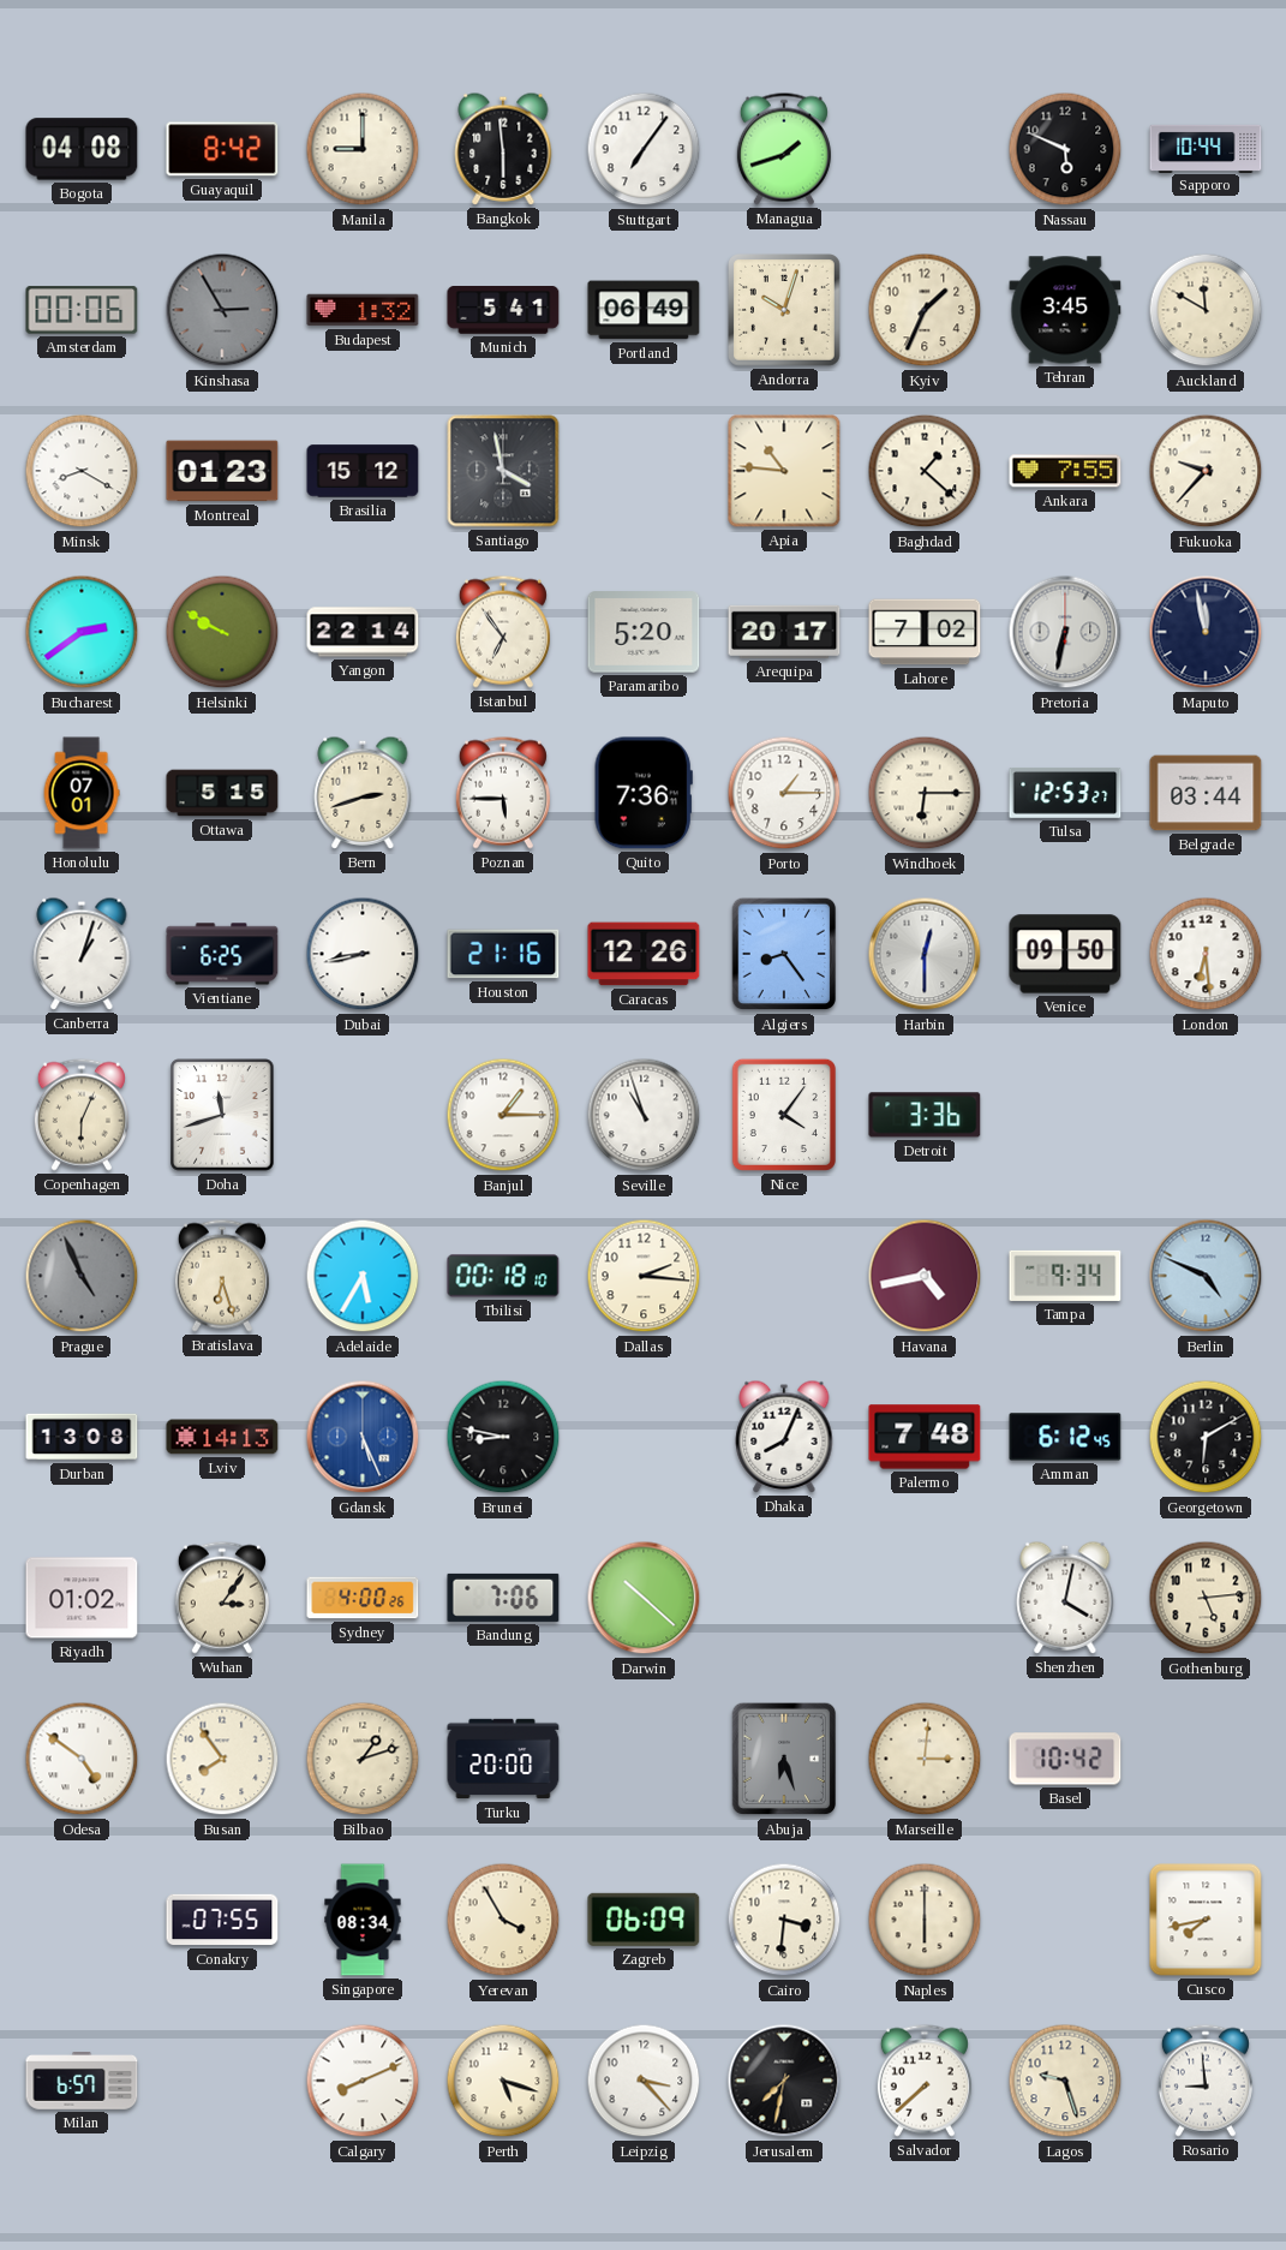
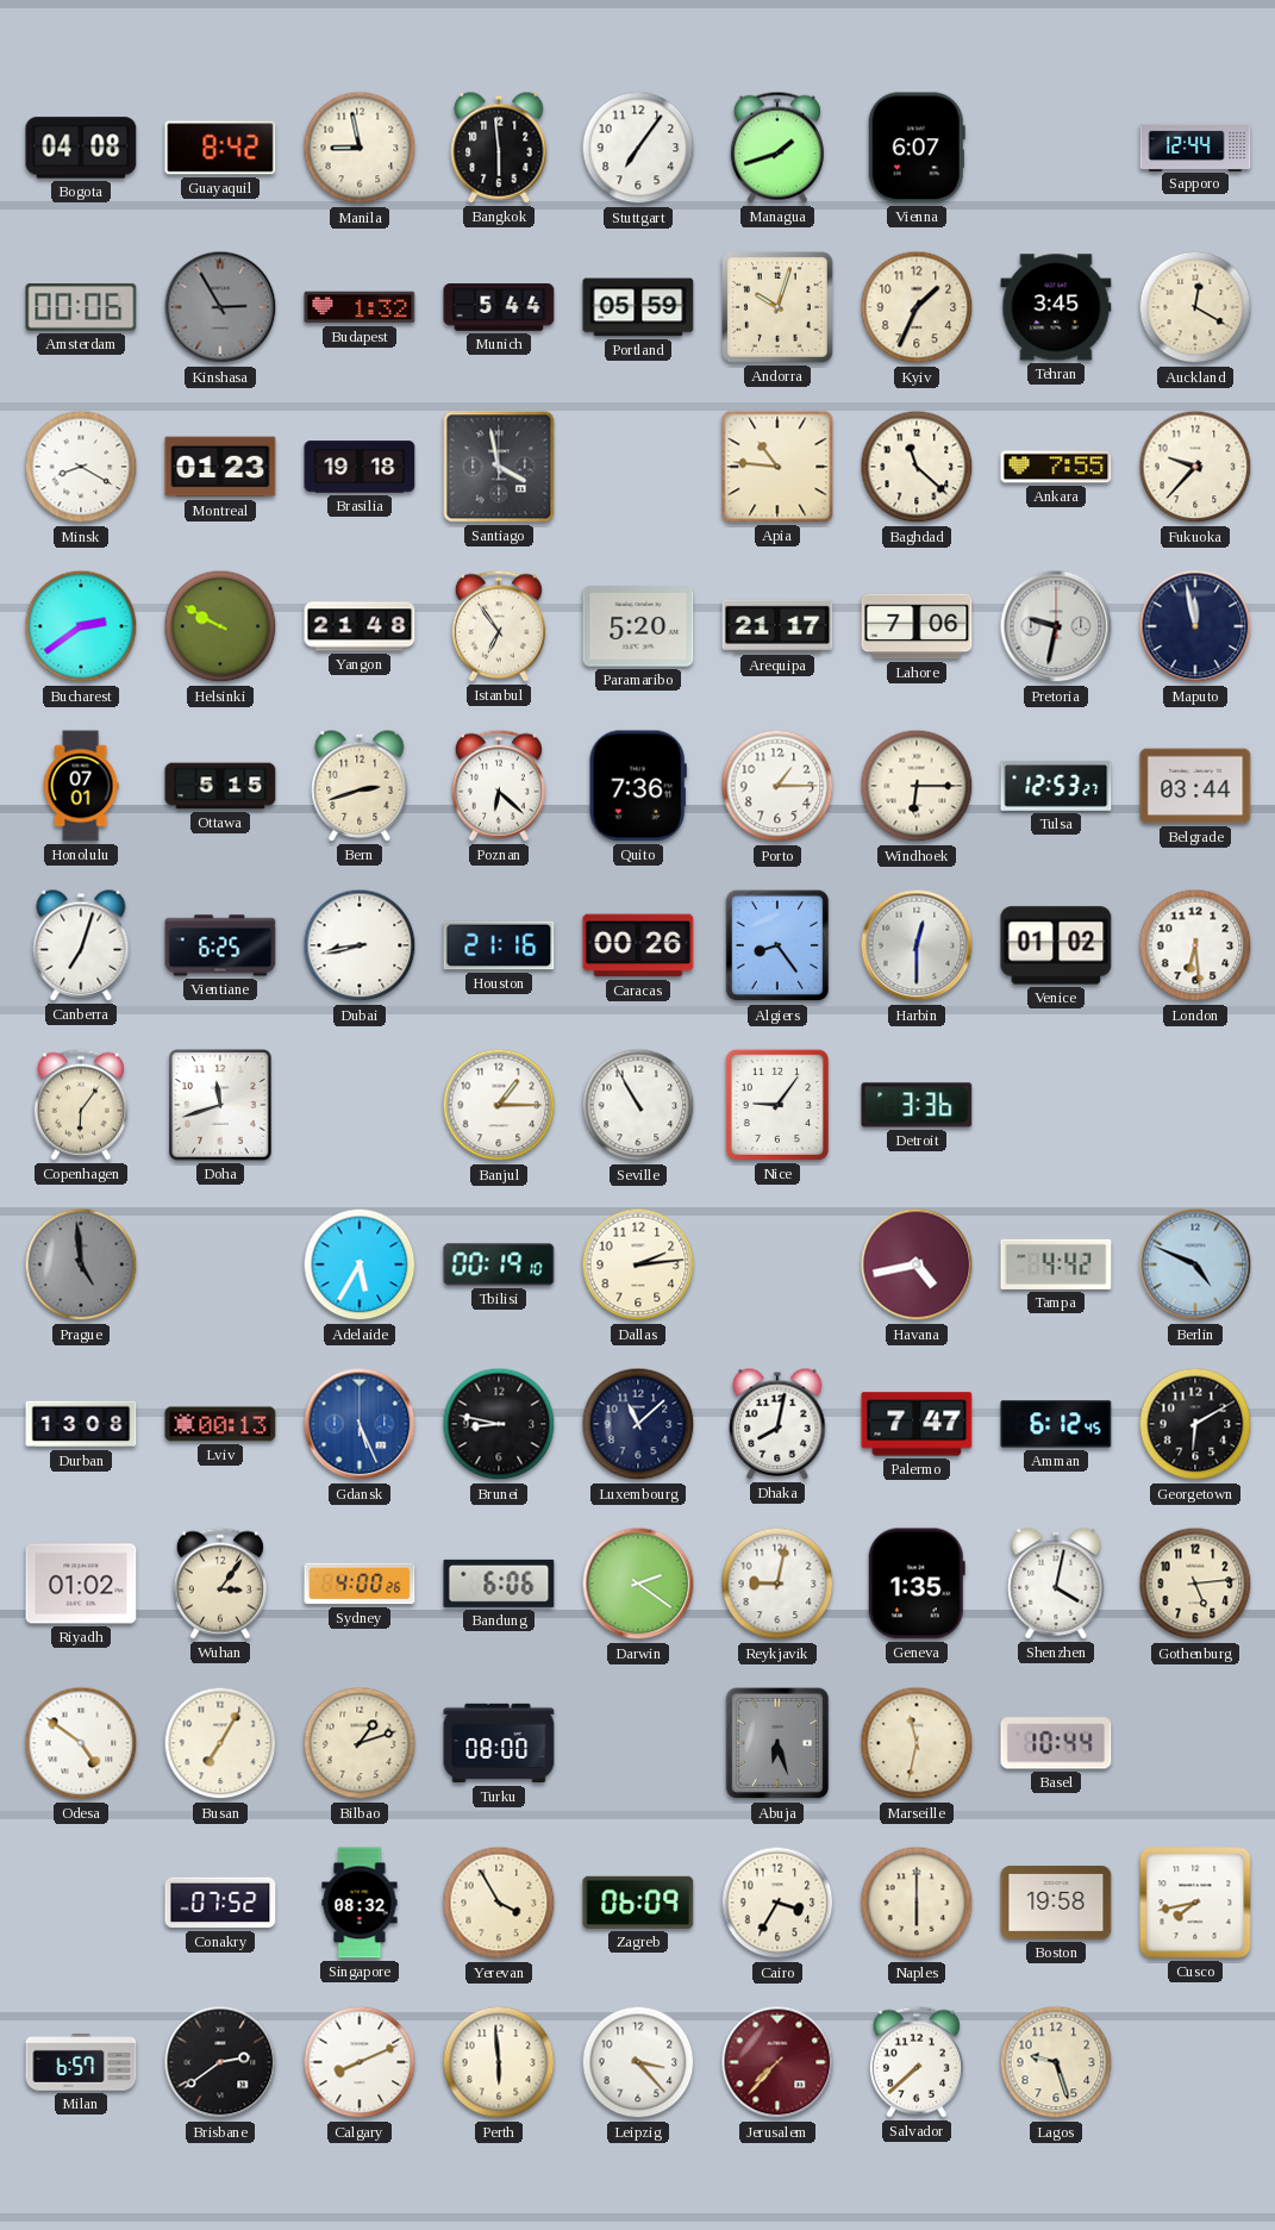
Manila: 9:00 -> 8:58 (360, 148)
Vienna: none -> 6:07 (917, 148)
Nassau: 5:49 -> none (1065, 149)
Sapporo: 10:44 -> 12:44 (1195, 146)
Munich: 5:41 -> 5:44 (499, 308)
Portland: 06:49 -> 05:59 (638, 307)
Auckland: 11:50 -> 12:20 (1195, 307)
Brasilia: 15:12 -> 19:18 (360, 467)
Baghdad: 1:22 -> 11:22 (917, 467)
Yangon: 22:14 -> 21:48 (360, 626)
Arequipa: 20:17 -> 21:17 (777, 626)
Lahore: 7:02 -> 7:06 (917, 626)
Pretoria: 6:32 -> 9:32 (1056, 626)
Poznan: 5:45 -> 6:22 (499, 786)
Canberra: 1:03 -> 7:03 (81, 945)
Caracas: 12:26 -> 00:26 (638, 945)
Venice: 09:50 -> 01:02 (1056, 945)
Copenhagen: 6:04 -> 6:06 (81, 1105)
Seville: 10:57 -> 10:55 (638, 1105)
Nice: 4:06 -> 9:06 (777, 1105)
Prague: 4:56 -> 4:59 (81, 1264)
Bratislava: 6:27 -> none (222, 1276)
Tbilisi: 00:18 -> 00:19 (499, 1264)
Dallas: 2:16 -> 2:14 (638, 1264)
Tampa: 9:34 -> 4:42 (1056, 1264)
Lviv: 14:13 -> 00:13 (220, 1424)
Luxembourg: none -> 11:08 (638, 1424)
Dhaka: 8:04 -> 8:02 (777, 1424)
Palermo: 7:48 -> 7:47 (917, 1424)
Bandung: 7:06 -> 6:06 (499, 1584)
Darwin: 10:22 -> 2:21 (638, 1584)
Reykjavik: none -> 9:02 (777, 1584)
Geneva: none -> 1:35 (917, 1584)
Busan: 7:54 -> 7:05 (220, 1743)
Turku: 20:00 -> 08:00 (499, 1743)
Marseille: 3:01 -> 11:32 (917, 1743)
Basel: 10:42 -> 10:44 (1056, 1743)
Conakry: 07:55 -> 07:52 (220, 1903)
Singapore: 08:34 -> 08:32 (360, 1903)
Cairo: 3:31 -> 3:35 (777, 1903)
Boston: none -> 19:58 (1056, 1903)
Brisbane: none -> 2:39 (220, 2062)
Perth: 5:18 -> 5:59 (499, 2062)
Jerusalem: 7:32 -> 7:37 (777, 2062)
Jerusalem dial: black -> burgundy (777, 2062)
Rosario: 8:59 -> none (1206, 2081)
